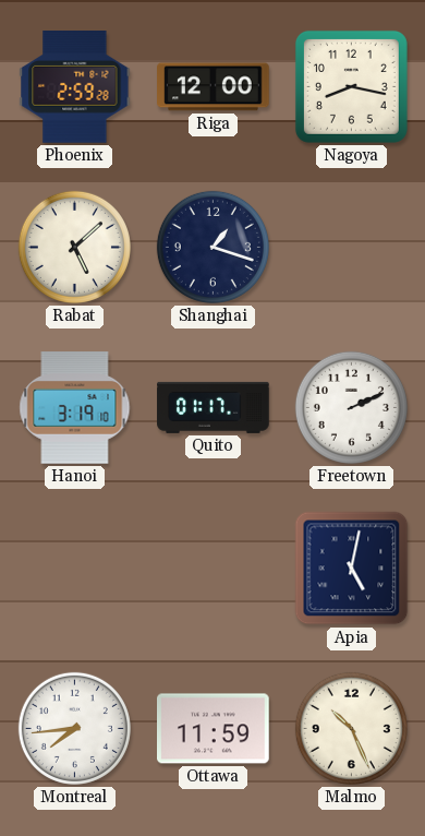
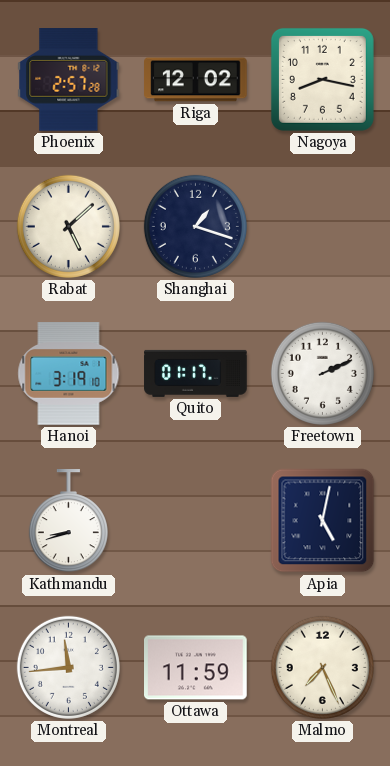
Phoenix: 2:59 -> 2:57 (69, 80)
Riga: 12:00 -> 12:02 (196, 80)
Kathmandu: none -> 8:42 (68, 521)
Montreal: 7:44 -> 11:44 (68, 667)
Malmo: 10:26 -> 7:26 (322, 667)
